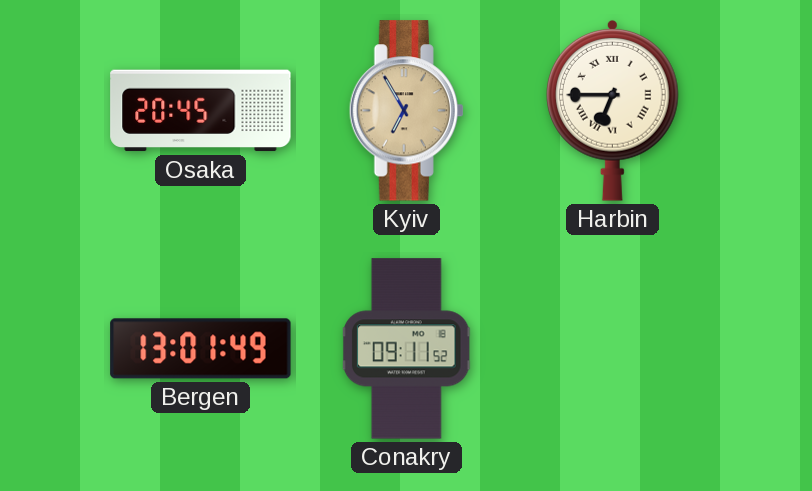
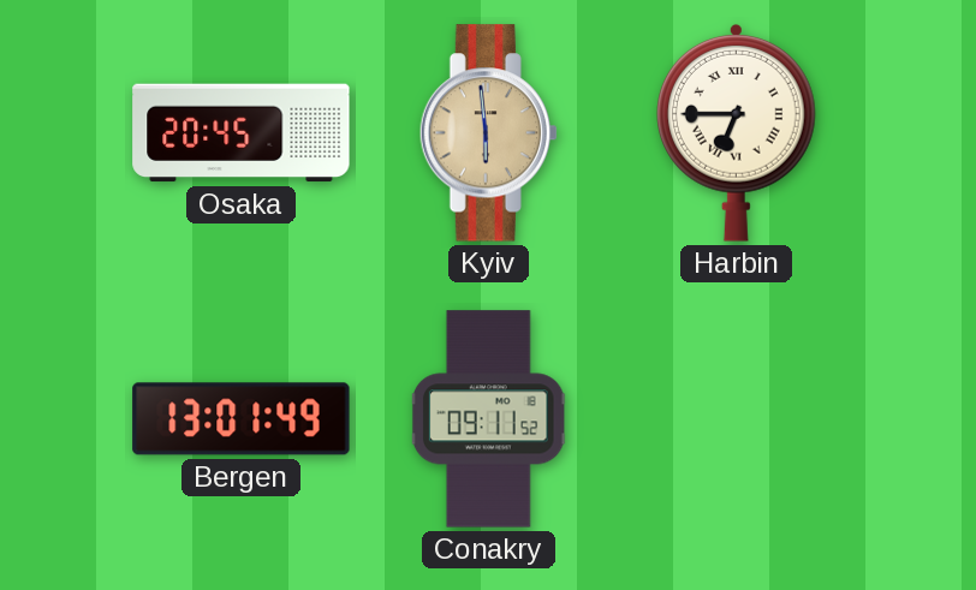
Kyiv: 6:55 -> 5:59 (488, 133)
